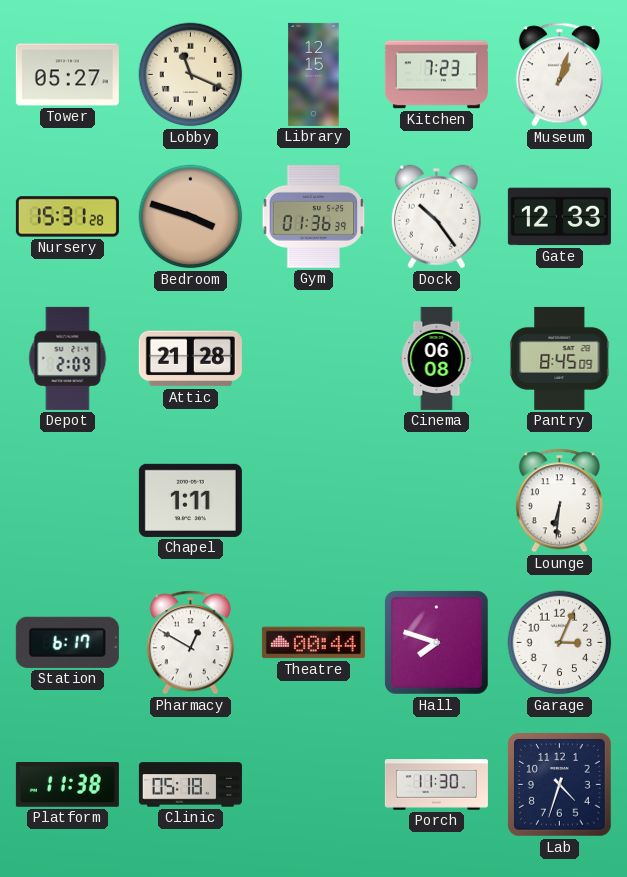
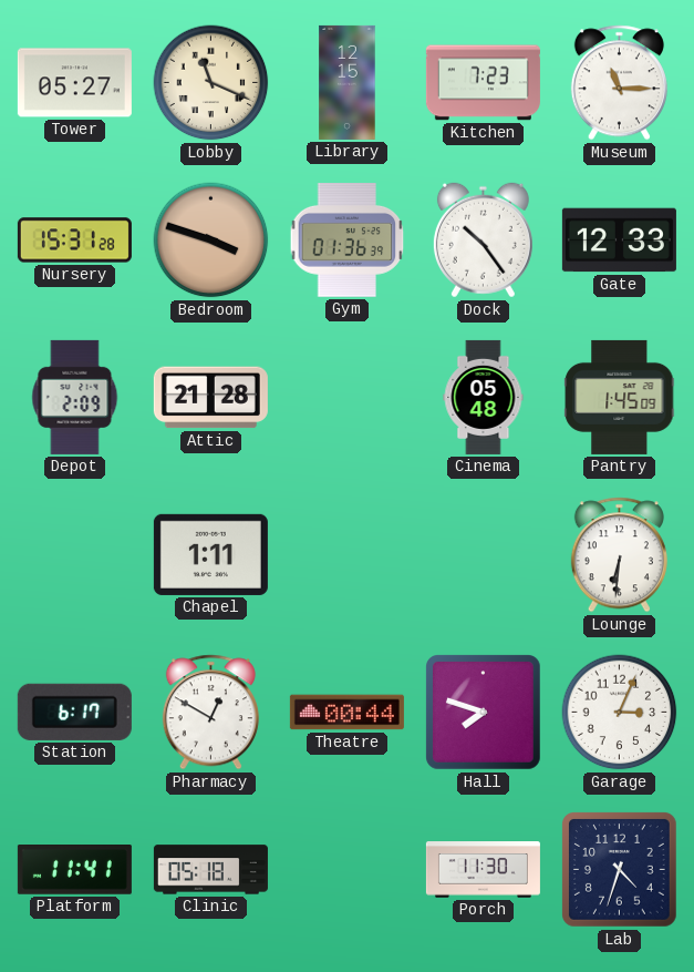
Museum: 1:03 -> 11:15 (619, 83)
Cinema: 06:08 -> 05:48 (484, 397)
Pantry: 8:45 -> 1:45 (620, 397)
Platform: 11:38 -> 11:41 (74, 870)
